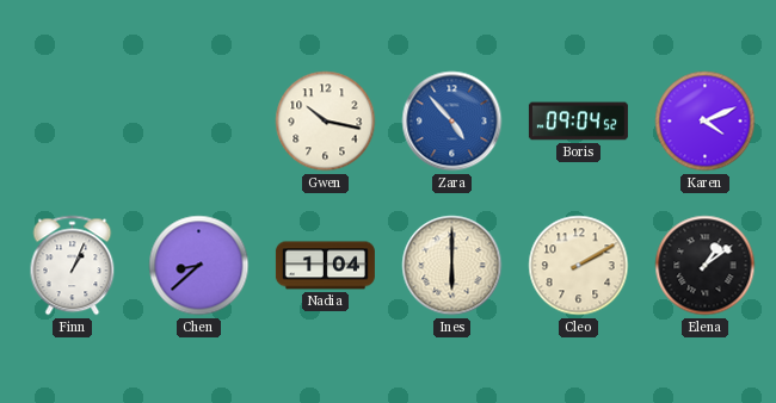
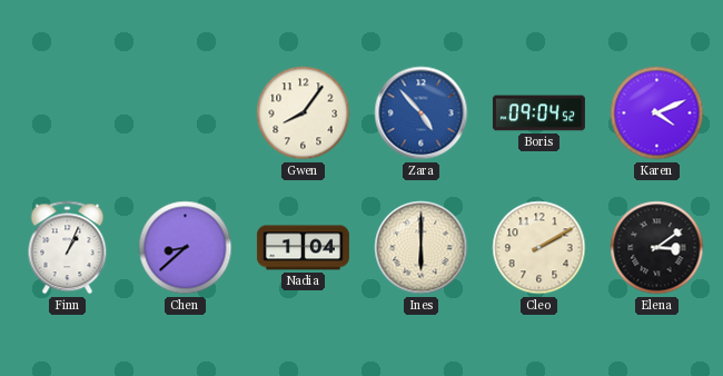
Gwen: 10:17 -> 8:06 (304, 113)
Elena: 1:09 -> 3:09 (657, 248)
